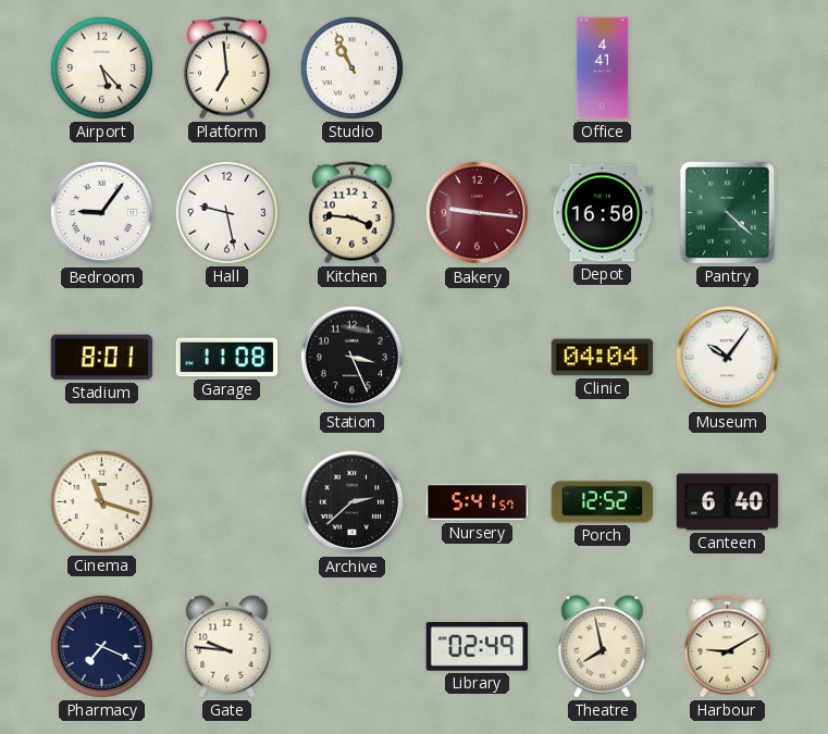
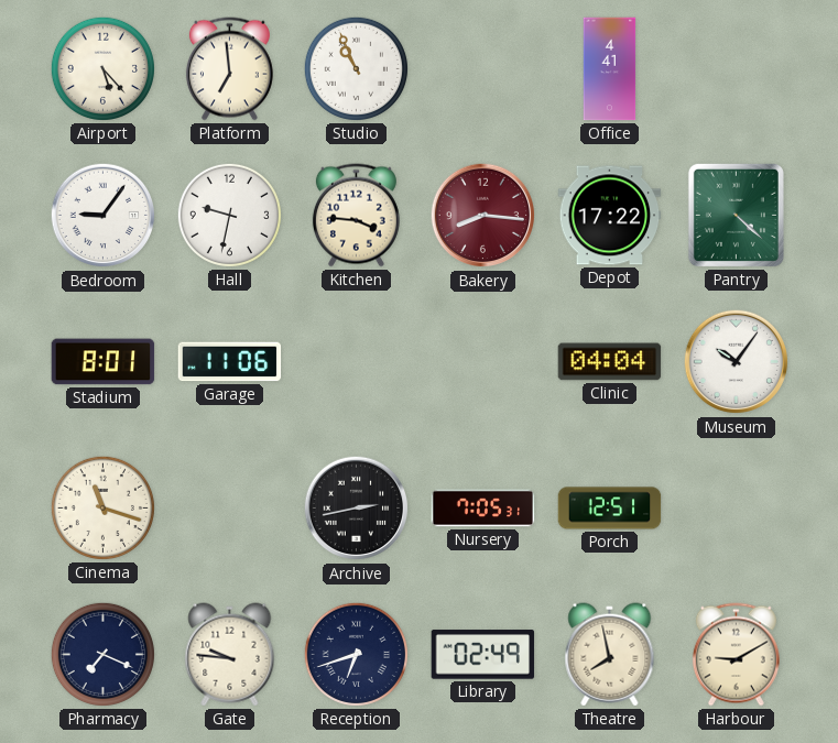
Hall: 9:28 -> 9:32 (229, 215)
Bakery: 9:16 -> 8:16 (483, 216)
Depot: 16:50 -> 17:22 (610, 216)
Garage: 11:08 -> 11:06 (230, 362)
Station: 3:26 -> none (353, 358)
Archive: 2:38 -> 2:43 (357, 509)
Nursery: 5:41 -> 7:05 (483, 509)
Porch: 12:52 -> 12:51 (610, 509)
Canteen: 6:40 -> none (728, 502)
Reception: none -> 6:42 (356, 654)
